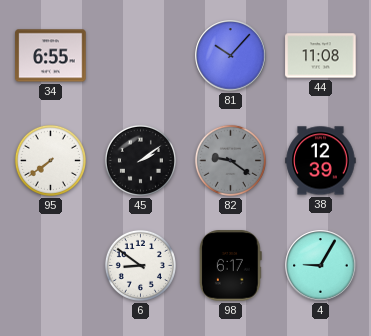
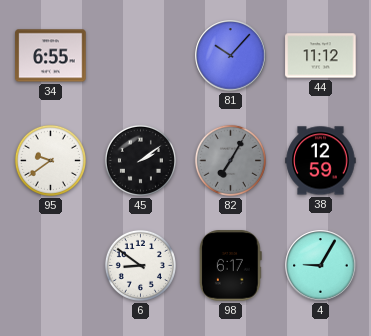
44: 11:08 -> 11:12 (321, 56)
95: 7:39 -> 9:39 (50, 160)
82: 9:21 -> 7:05 (230, 160)
38: 12:39 -> 12:59 (321, 161)
